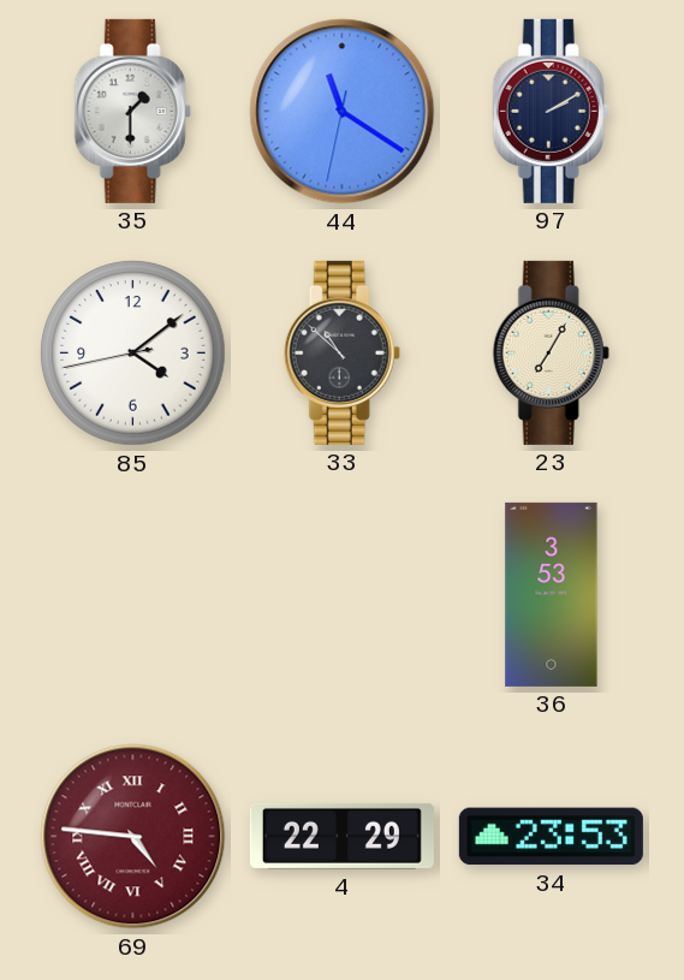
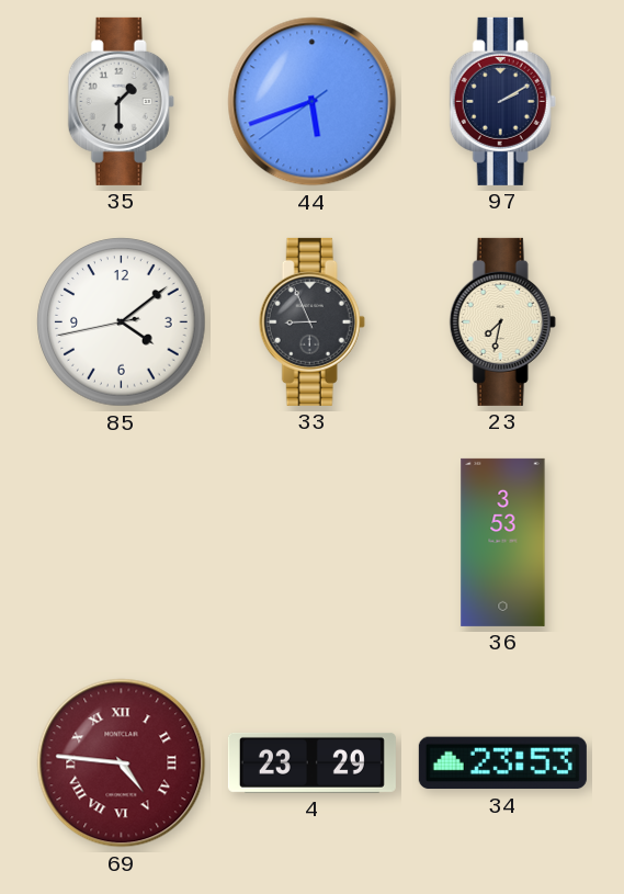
44: 11:20 -> 5:41 (313, 102)
33: 10:52 -> 8:56 (311, 321)
23: 7:05 -> 7:32 (502, 321)
4: 22:29 -> 23:29 (311, 762)
